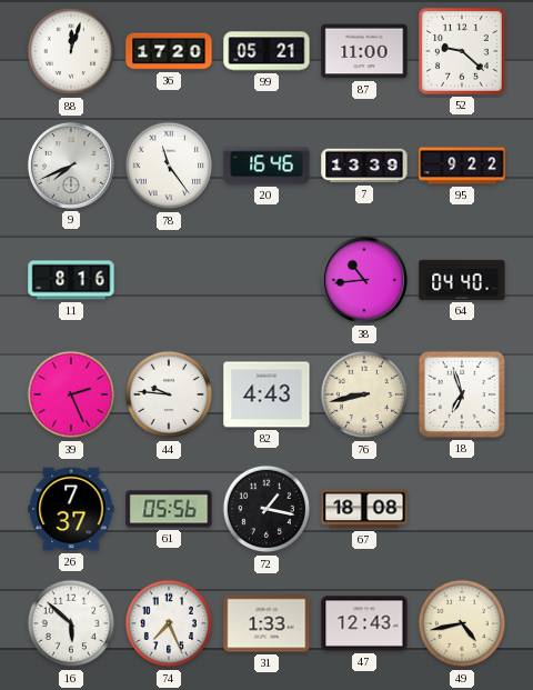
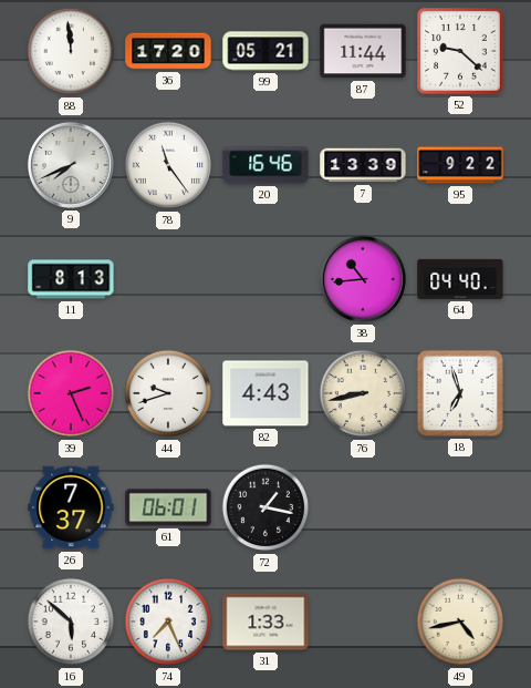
88: 12:03 -> 11:59 (71, 51)
87: 11:00 -> 11:44 (363, 51)
11: 8:16 -> 8:13 (71, 279)
44: 9:46 -> 9:42 (168, 393)
61: 05:56 -> 06:01 (168, 507)
67: 18:08 -> none (364, 509)
47: 12:43 -> none (364, 623)
